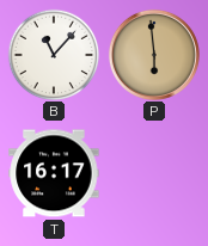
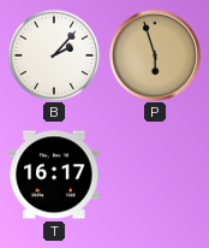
B: 11:07 -> 2:07 (54, 55)
P: 5:59 -> 5:57 (155, 55)
